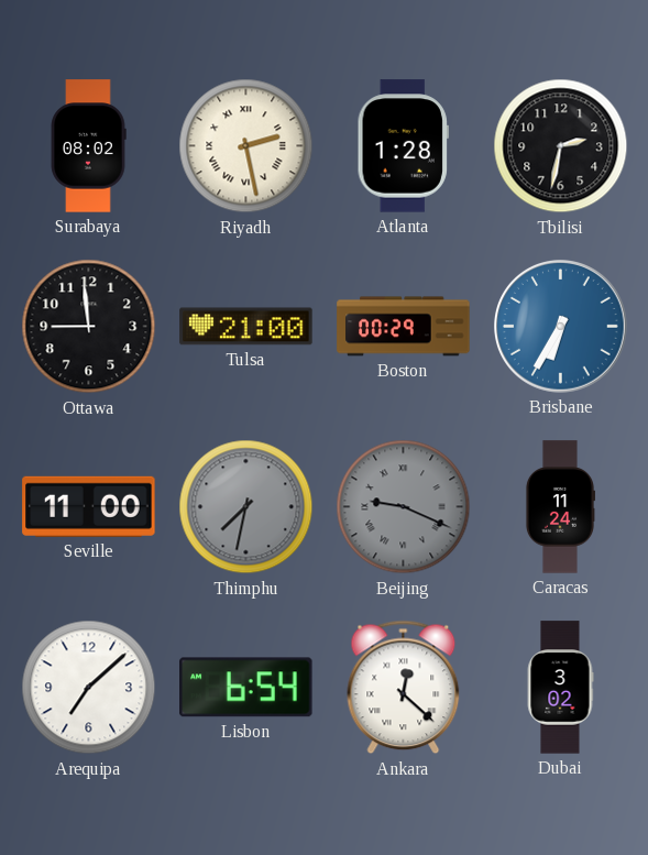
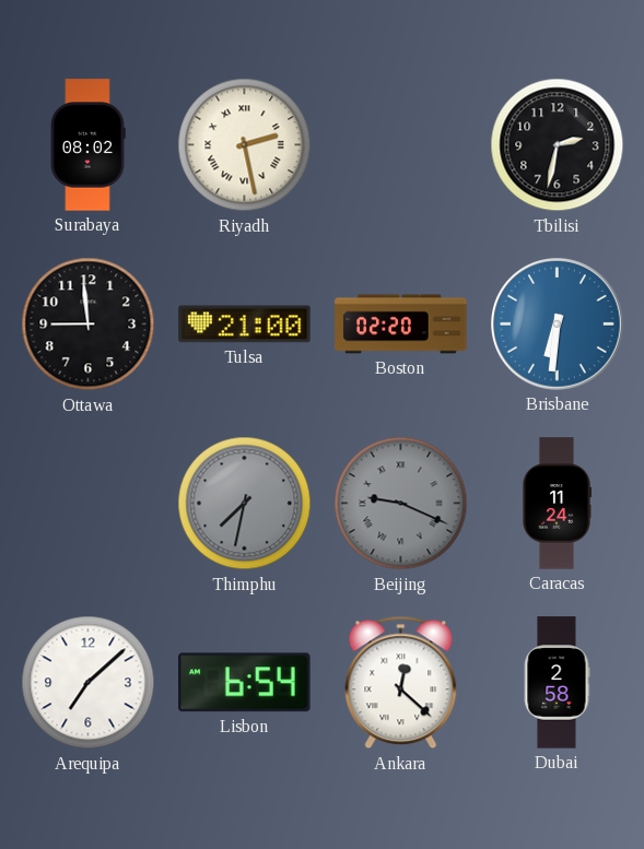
Atlanta: 1:28 -> none (403, 146)
Boston: 00:29 -> 02:20 (401, 325)
Brisbane: 6:35 -> 6:31 (558, 325)
Seville: 11:00 -> none (89, 506)
Dubai: 3:02 -> 2:58 (557, 683)
